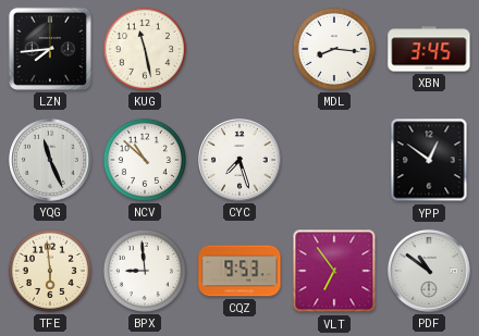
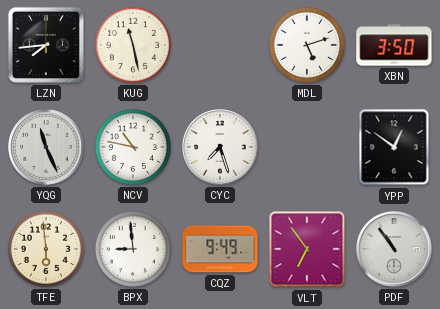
MDL: 8:16 -> 5:12 (307, 45)
XBN: 3:45 -> 3:50 (394, 45)
NCV: 10:52 -> 10:47 (133, 147)
CQZ: 9:53 -> 9:49 (220, 249)
PDF: 10:51 -> 10:54 (394, 249)
